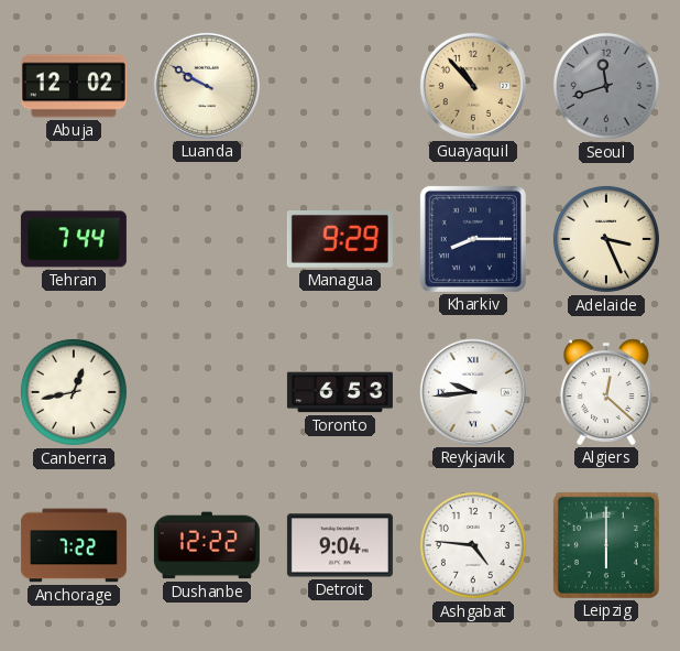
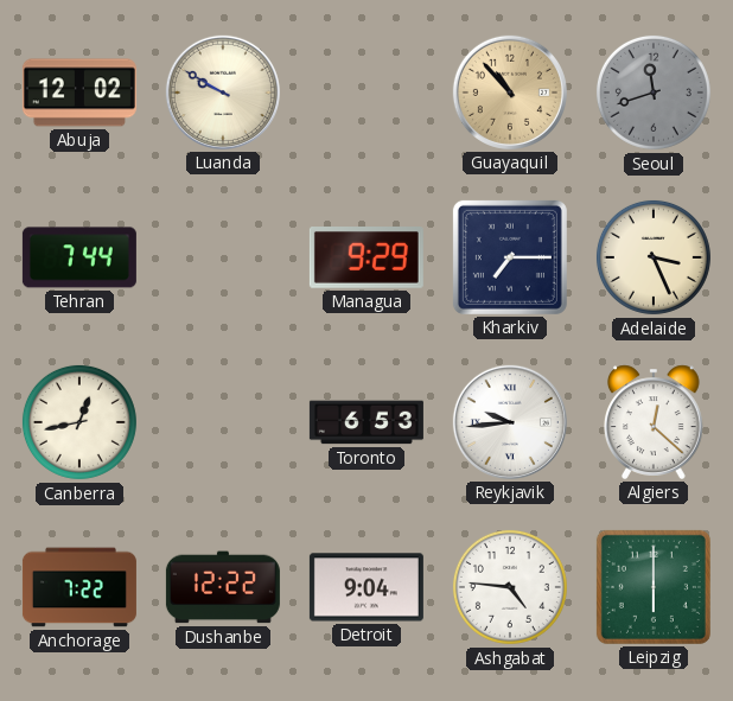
Kharkiv: 8:15 -> 7:15 (510, 257)
